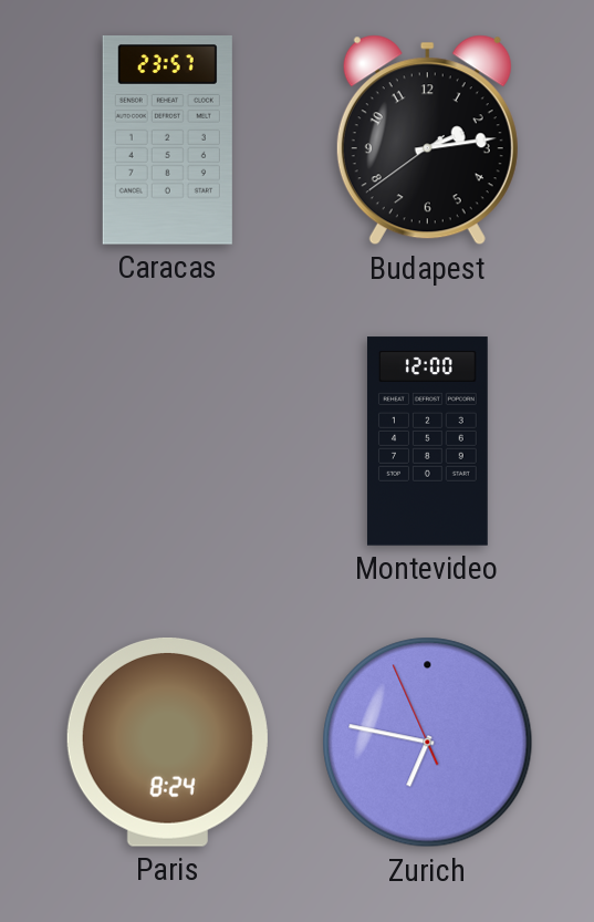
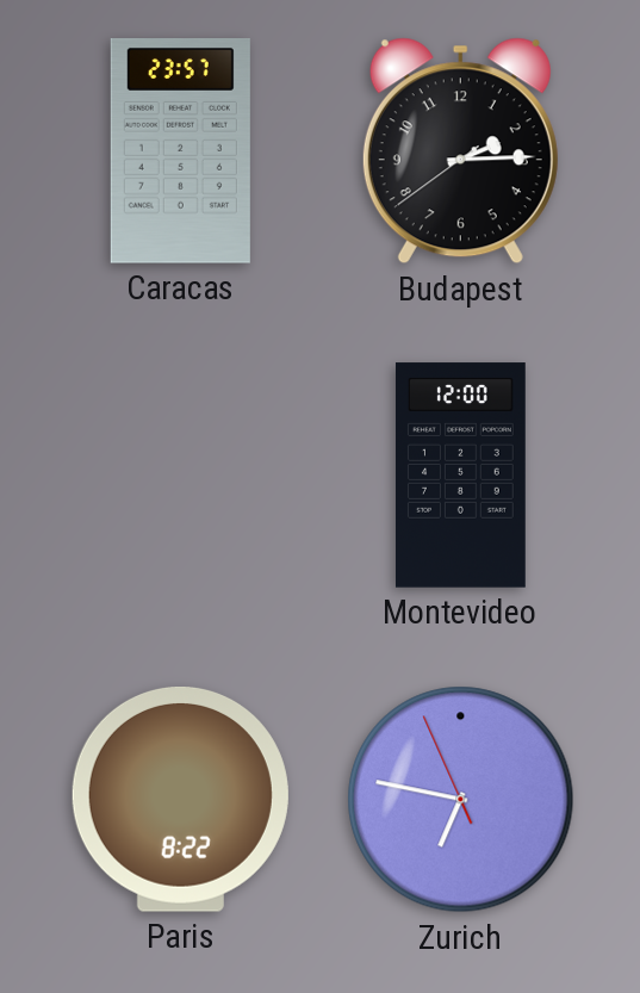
Budapest: 2:13 -> 2:14 (460, 151)
Paris: 8:24 -> 8:22 (180, 799)
